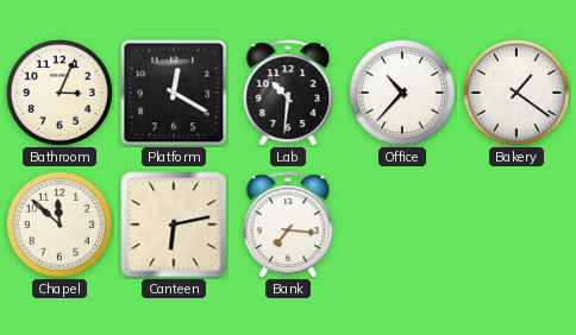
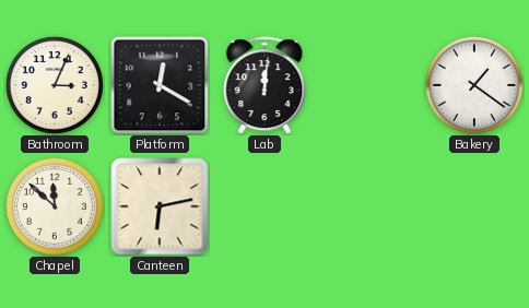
Lab: 10:31 -> 12:01 (264, 85)
Office: 10:37 -> none (402, 93)
Bank: 7:16 -> none (288, 225)
